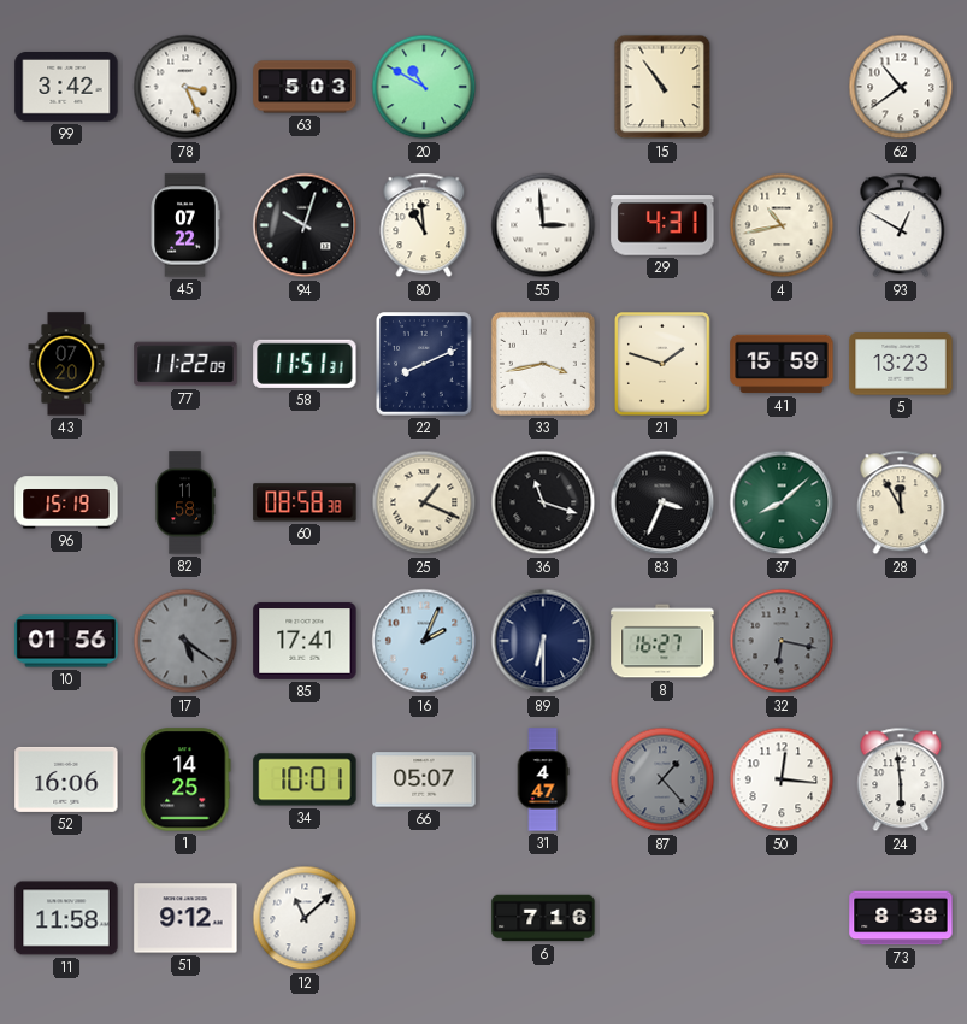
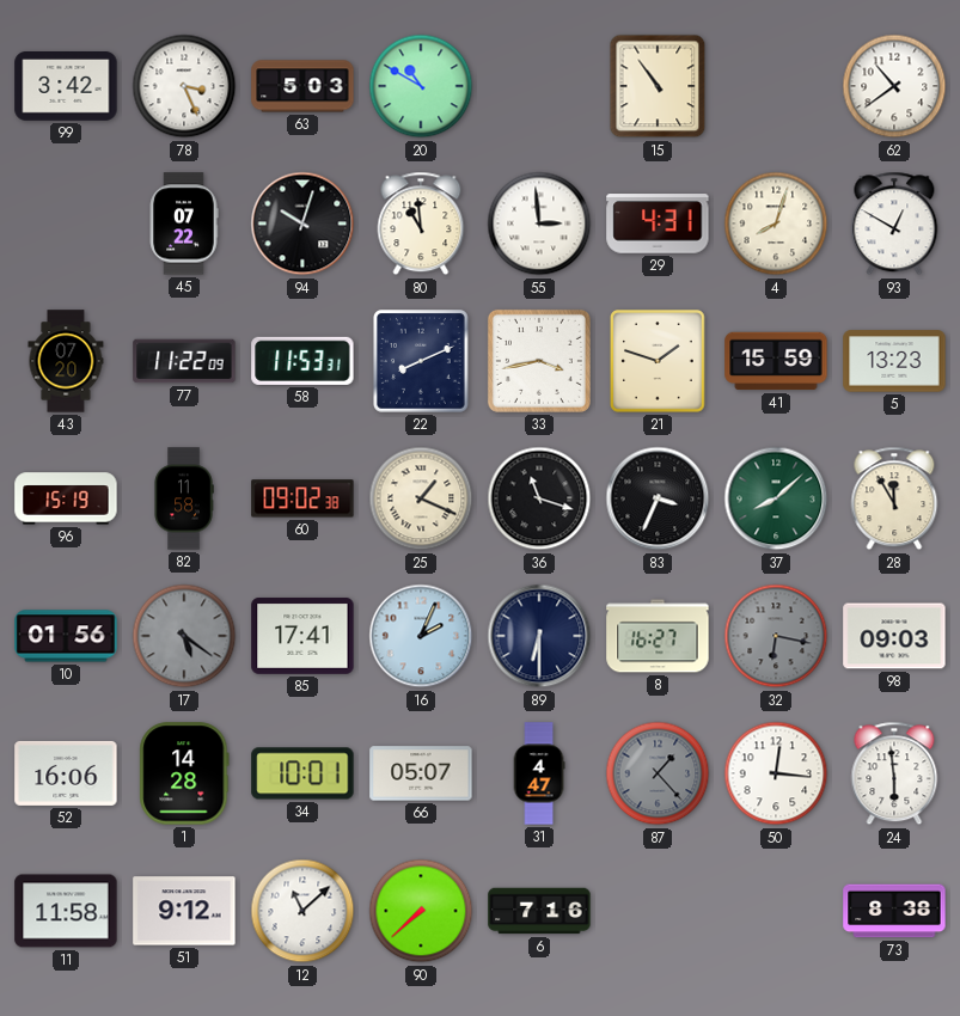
4: 10:43 -> 8:03 (776, 224)
58: 11:51 -> 11:53 (302, 361)
60: 08:58 -> 09:02 (302, 498)
98: none -> 09:03 (894, 636)
1: 14:25 -> 14:28 (184, 773)
90: none -> 7:38 (421, 911)
